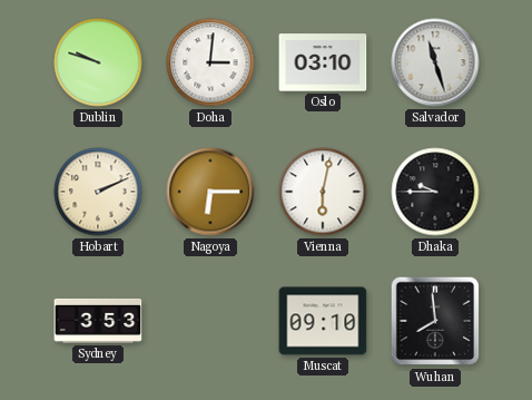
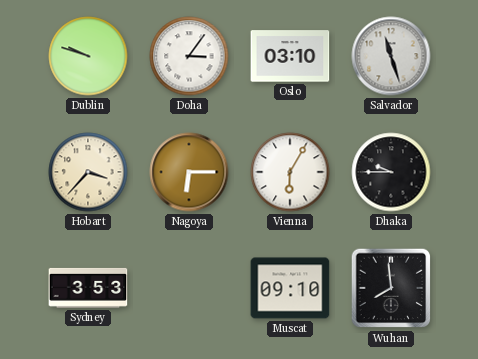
Doha: 3:01 -> 3:06 (189, 56)
Hobart: 2:11 -> 3:37 (88, 172)
Vienna: 6:02 -> 6:05 (290, 172)
